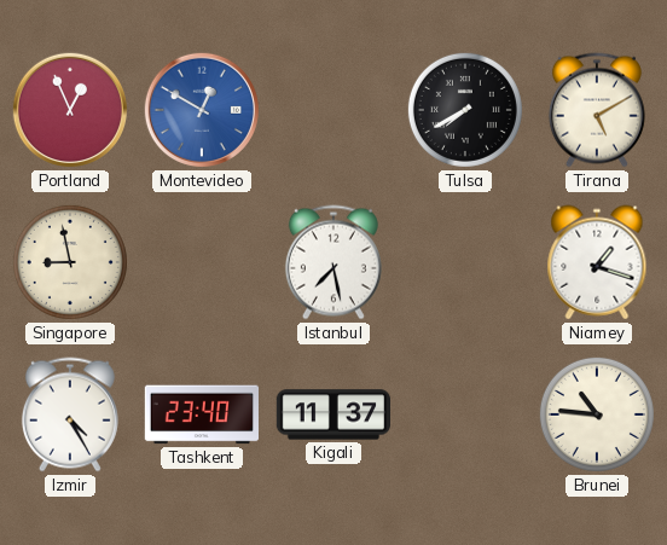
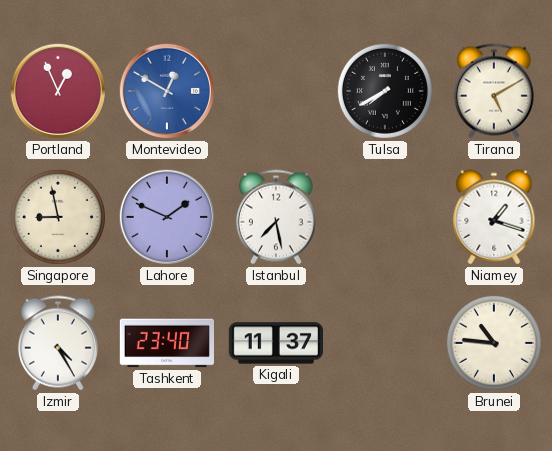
Lahore: none -> 1:49 (167, 217)
